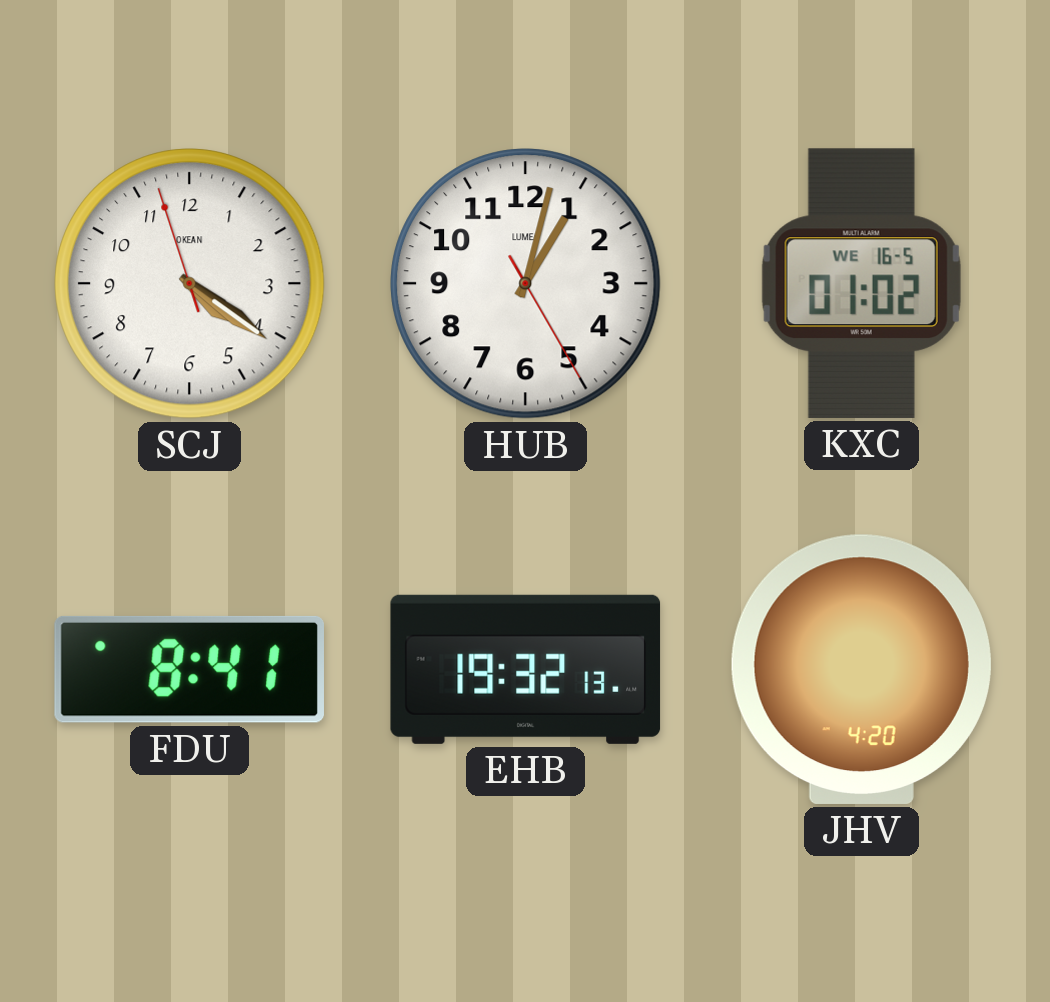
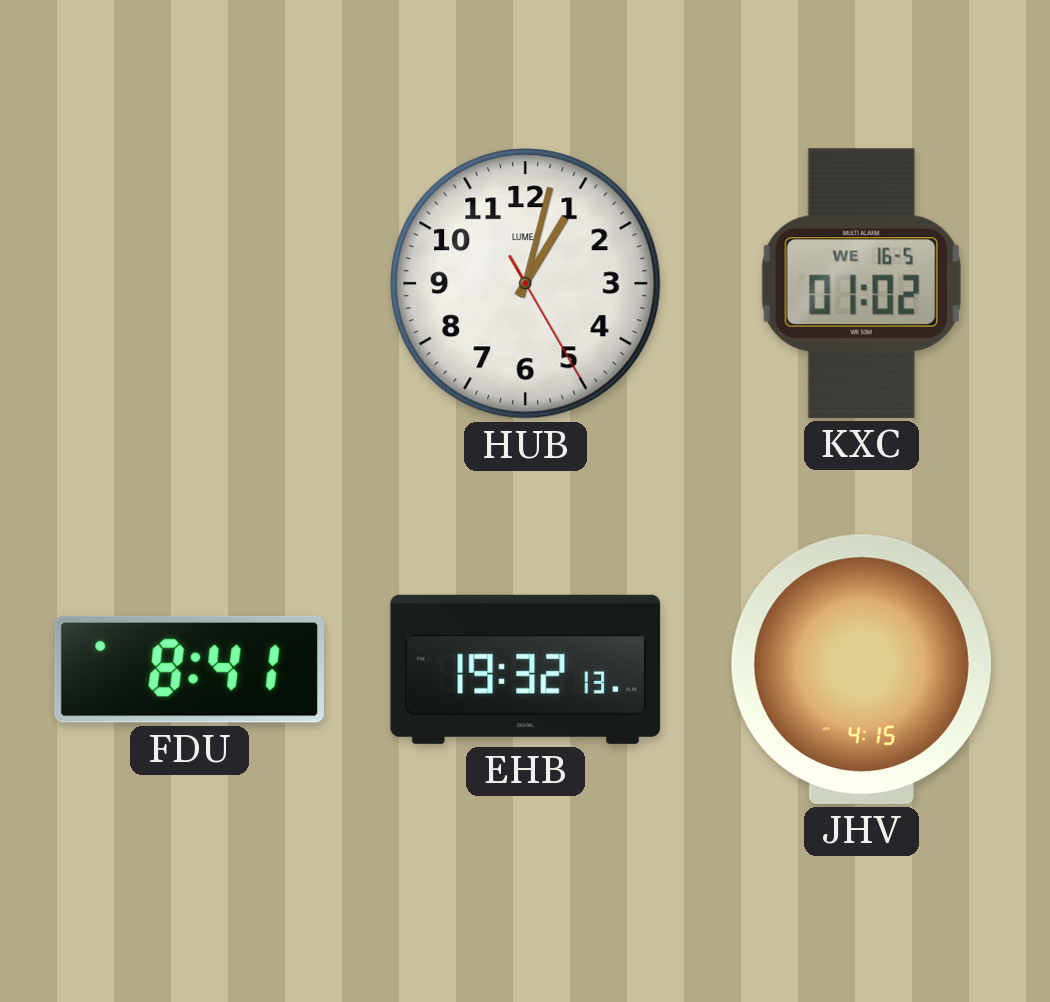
SCJ: 4:20 -> none (190, 284)
JHV: 4:20 -> 4:15 (861, 669)
